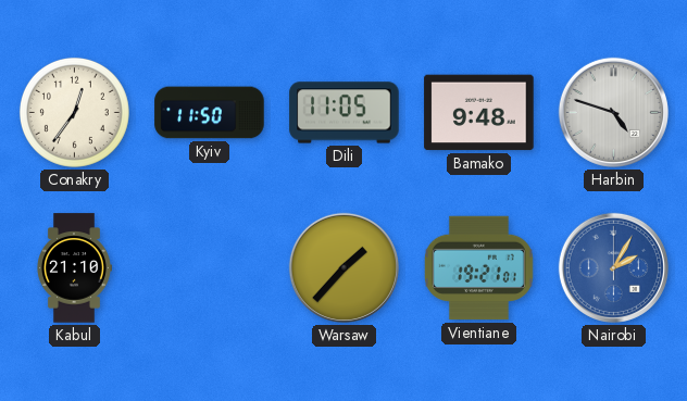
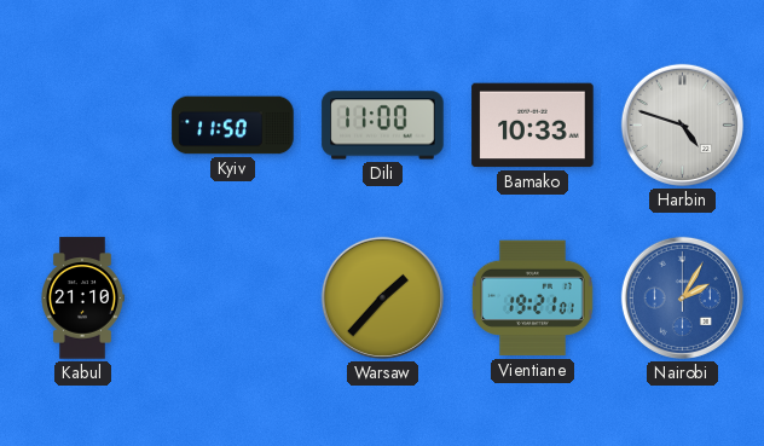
Conakry: 12:36 -> none (74, 112)
Dili: 11:05 -> 11:00 (383, 126)
Bamako: 9:48 -> 10:33 (533, 126)
